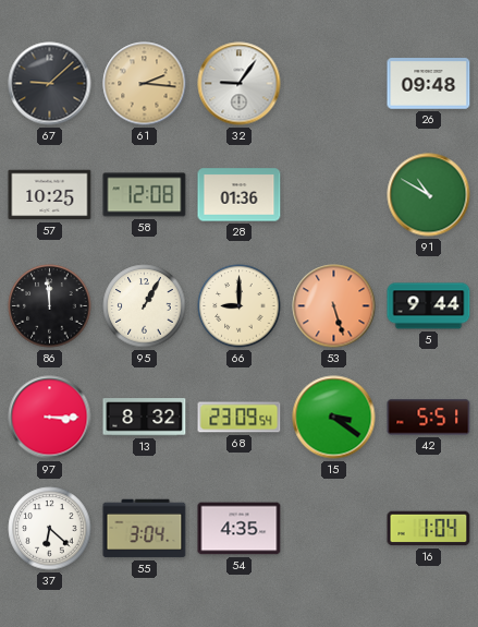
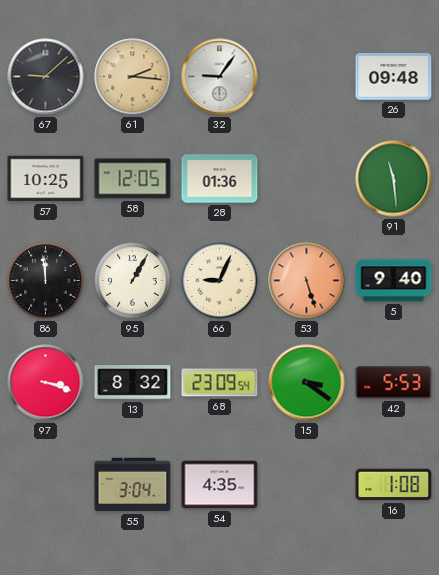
58: 12:08 -> 12:05 (133, 179)
91: 10:50 -> 11:29 (394, 179)
66: 9:00 -> 9:04 (220, 281)
5: 9:44 -> 9:40 (394, 281)
97: 3:15 -> 3:18 (46, 383)
42: 5:51 -> 5:53 (394, 383)
37: 6:22 -> none (50, 529)
16: 1:04 -> 1:08 (394, 485)
